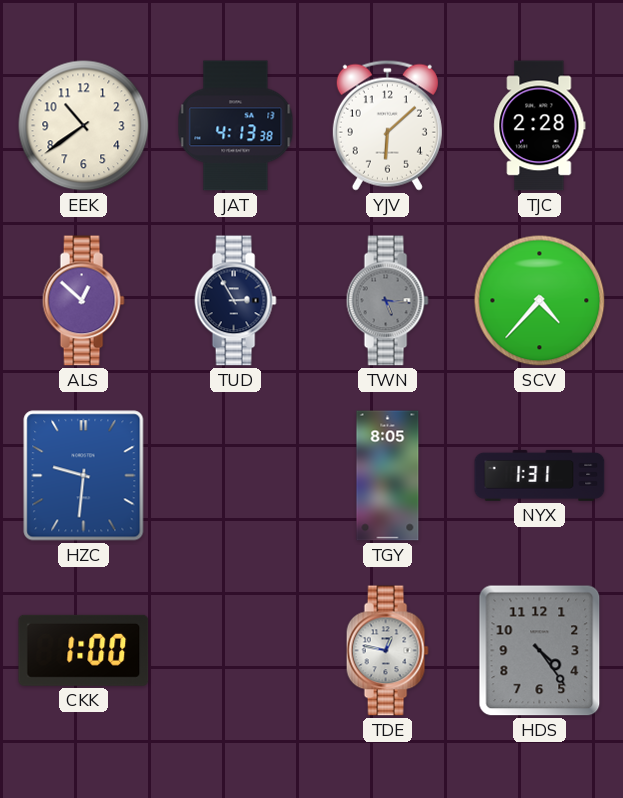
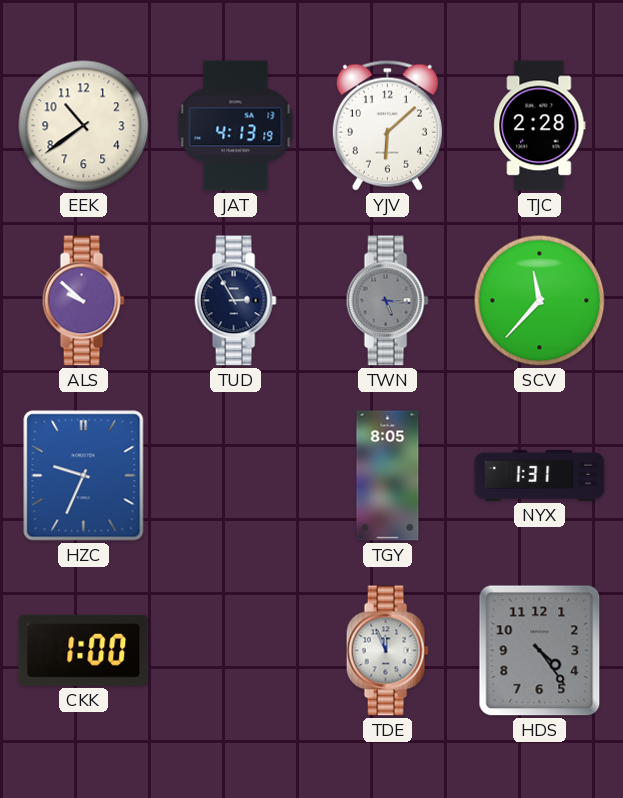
JAT: 4:13:38 -> 4:13:19 (236, 126)
ALS: 12:52 -> 9:52 (83, 301)
SCV: 4:37 -> 11:37 (540, 301)
HZC: 9:31 -> 9:34 (84, 476)
TDE: 12:47 -> 11:56 (387, 651)
